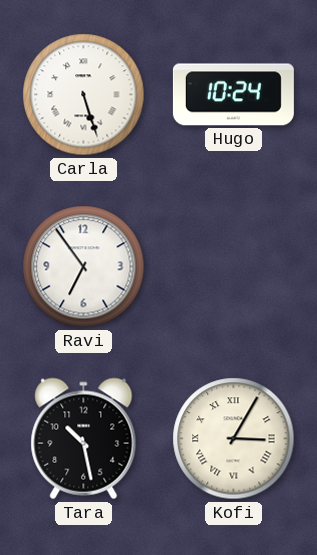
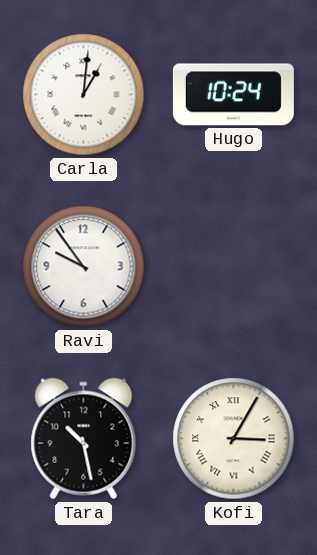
Carla: 5:27 -> 1:01 (84, 95)
Ravi: 6:54 -> 9:54 (84, 267)
